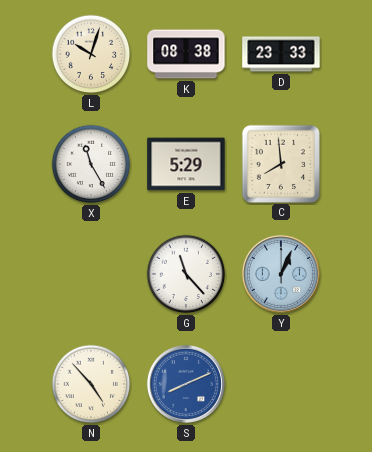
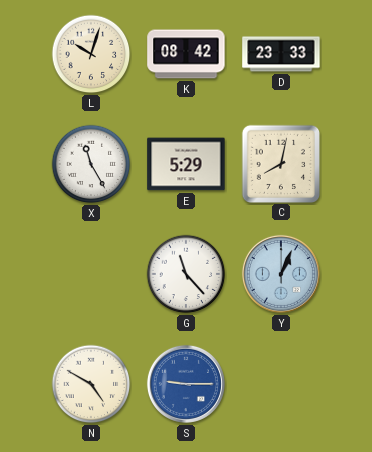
K: 08:38 -> 08:42 (186, 54)
C: 7:59 -> 8:02 (280, 163)
N: 4:53 -> 4:50 (91, 384)
S: 8:11 -> 9:15 (186, 384)
